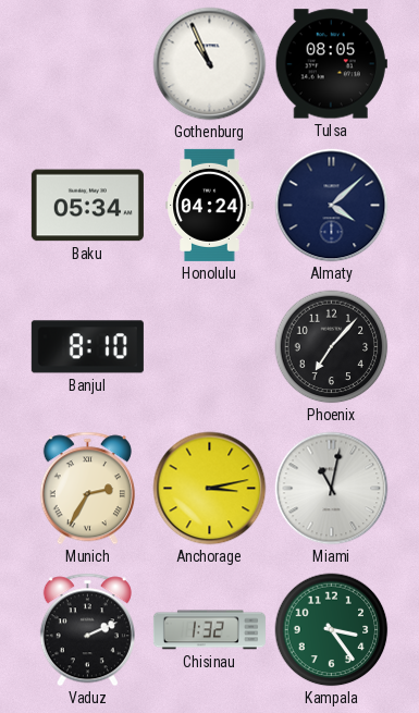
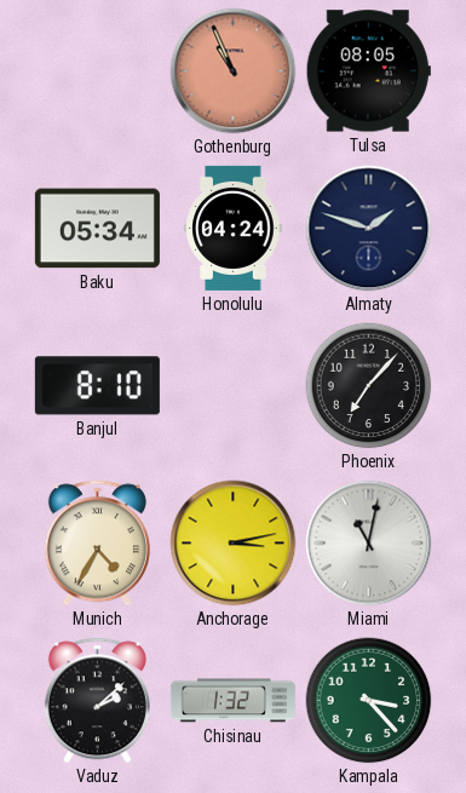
Gothenburg dial: white -> salmon (234, 71)
Almaty: 4:08 -> 1:48 (369, 229)
Munich: 2:35 -> 4:35 (97, 544)
Vaduz: 2:11 -> 2:08 (97, 701)
Kampala: 3:24 -> 3:23 (369, 701)
